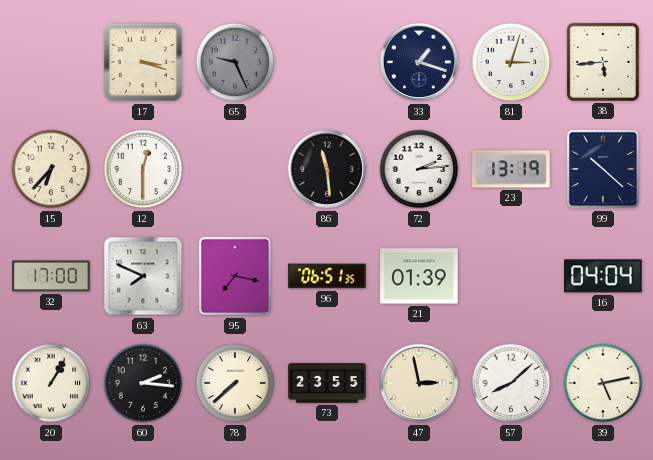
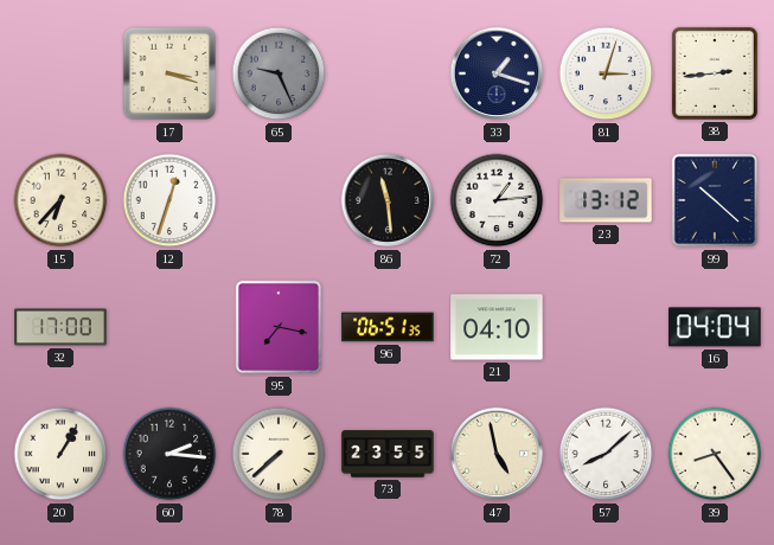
38: 5:44 -> 2:44 (715, 73)
12: 12:30 -> 12:33 (169, 200)
72: 2:14 -> 1:14 (497, 200)
23: 13:19 -> 13:12 (606, 200)
63: 7:49 -> none (143, 276)
21: 01:39 -> 04:10 (497, 327)
47: 2:58 -> 4:58 (497, 454)
39: 5:13 -> 8:24 (715, 454)
